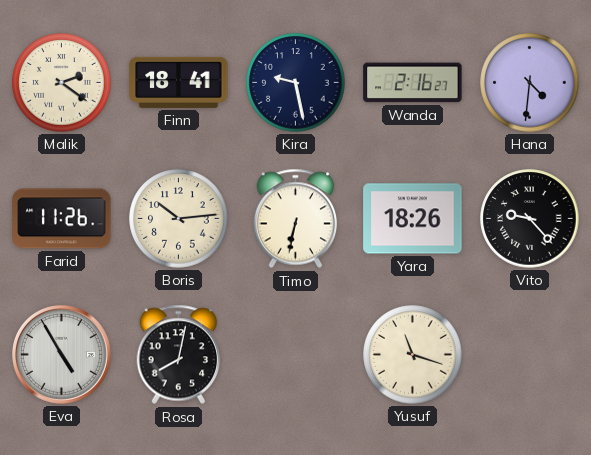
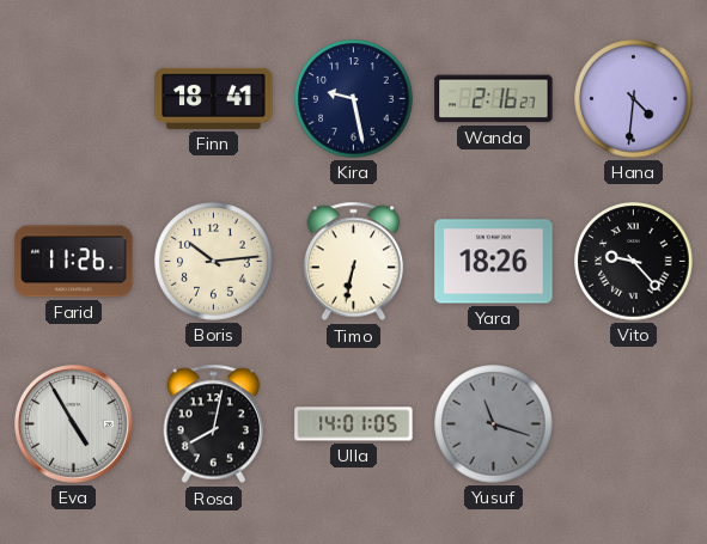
Malik: 2:21 -> none (62, 83)
Ulla: none -> 14:01 (354, 424)
Yusuf dial: cream -> grey (494, 424)
